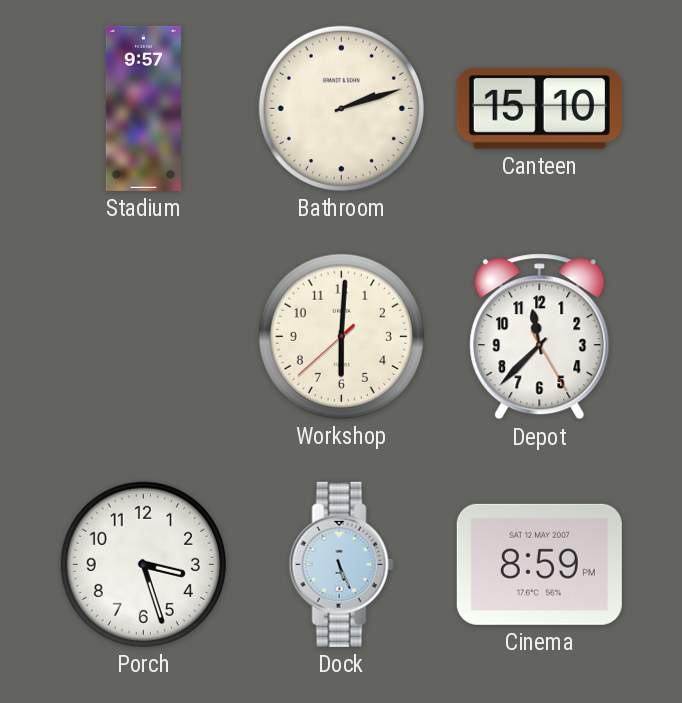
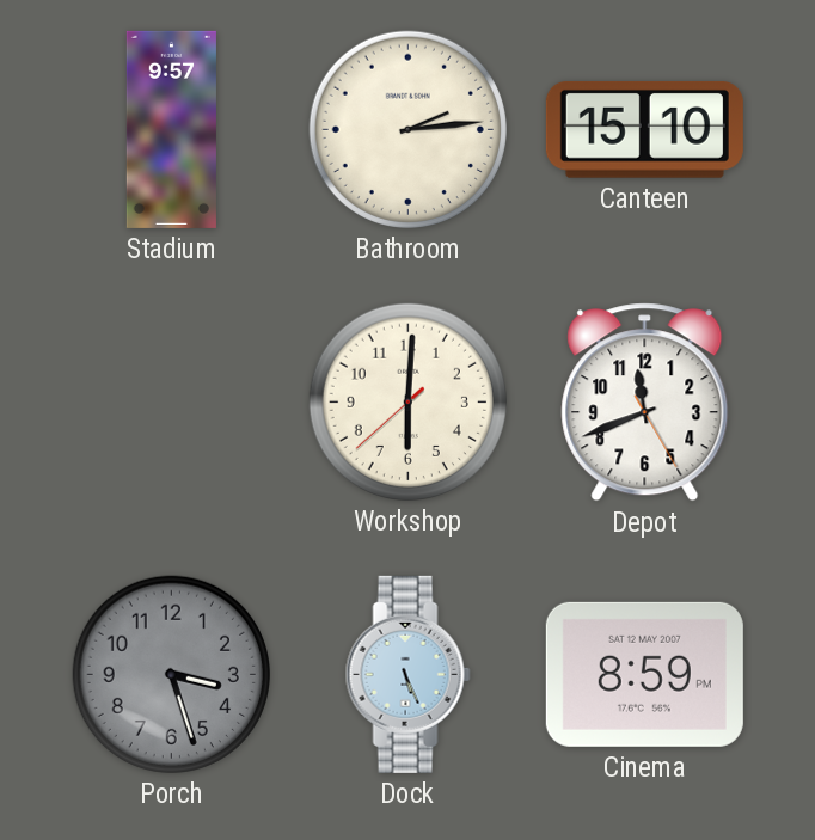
Bathroom: 2:12 -> 2:14 (407, 129)
Depot: 11:37 -> 11:41 (645, 403)
Porch dial: white -> grey (171, 674)
